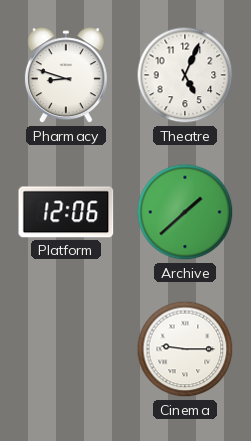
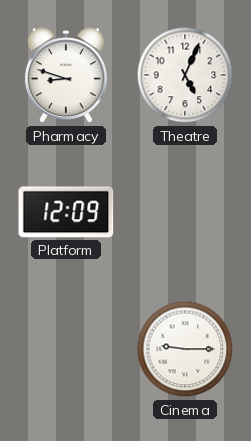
Platform: 12:06 -> 12:09 (66, 212)
Archive: 1:38 -> none (185, 212)
